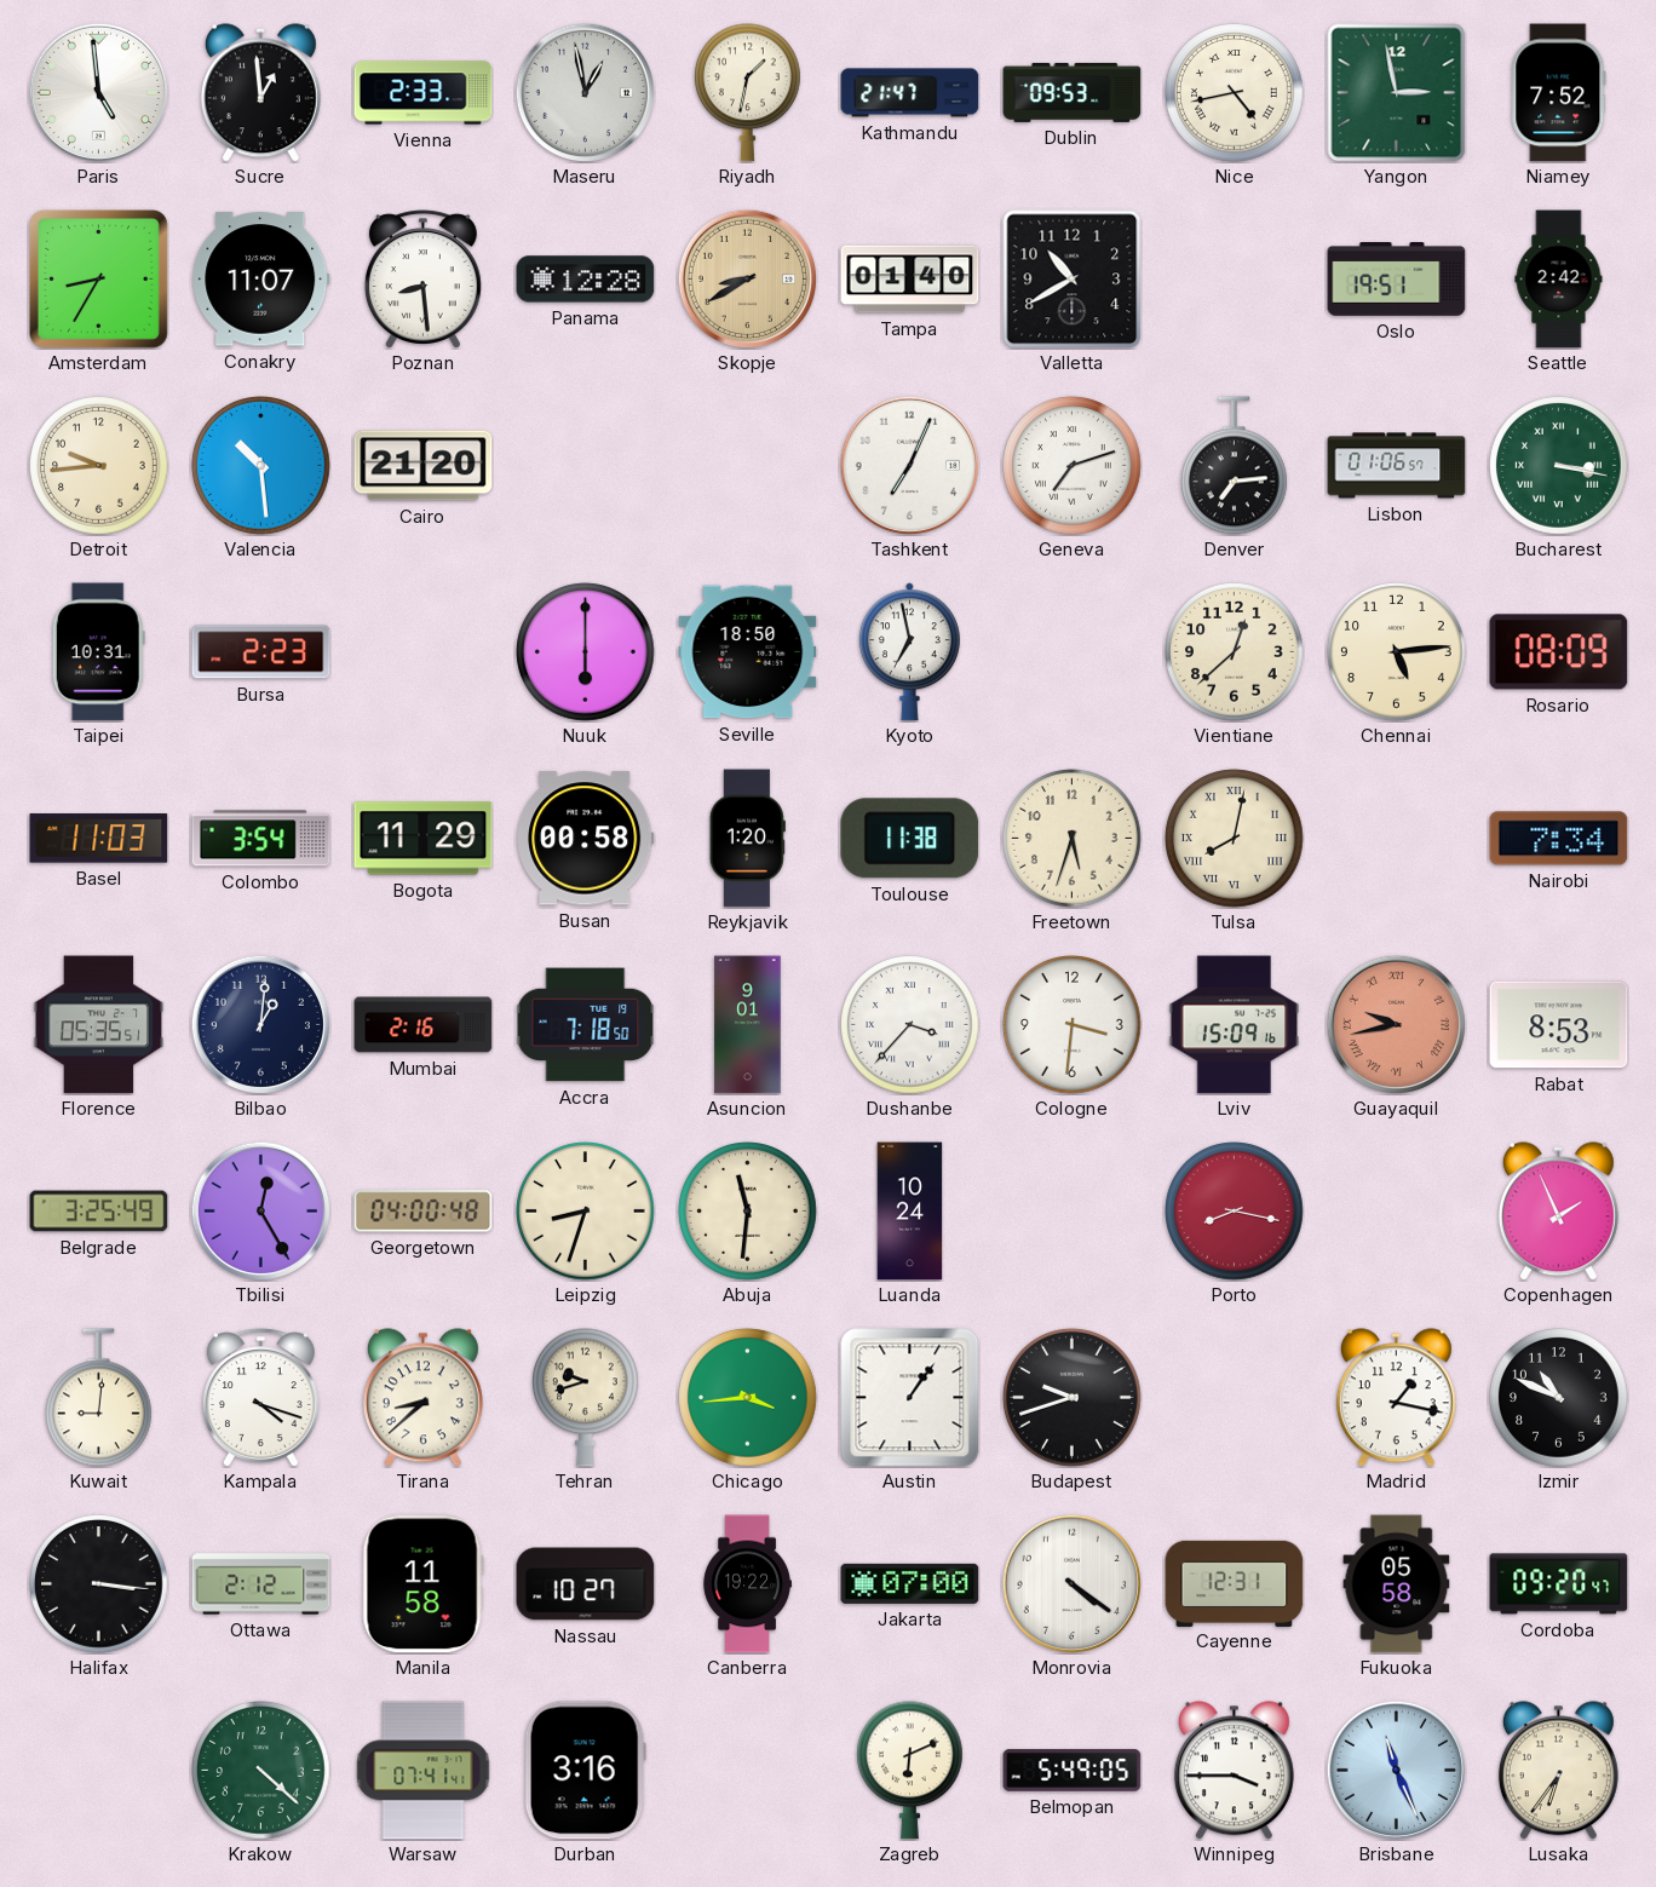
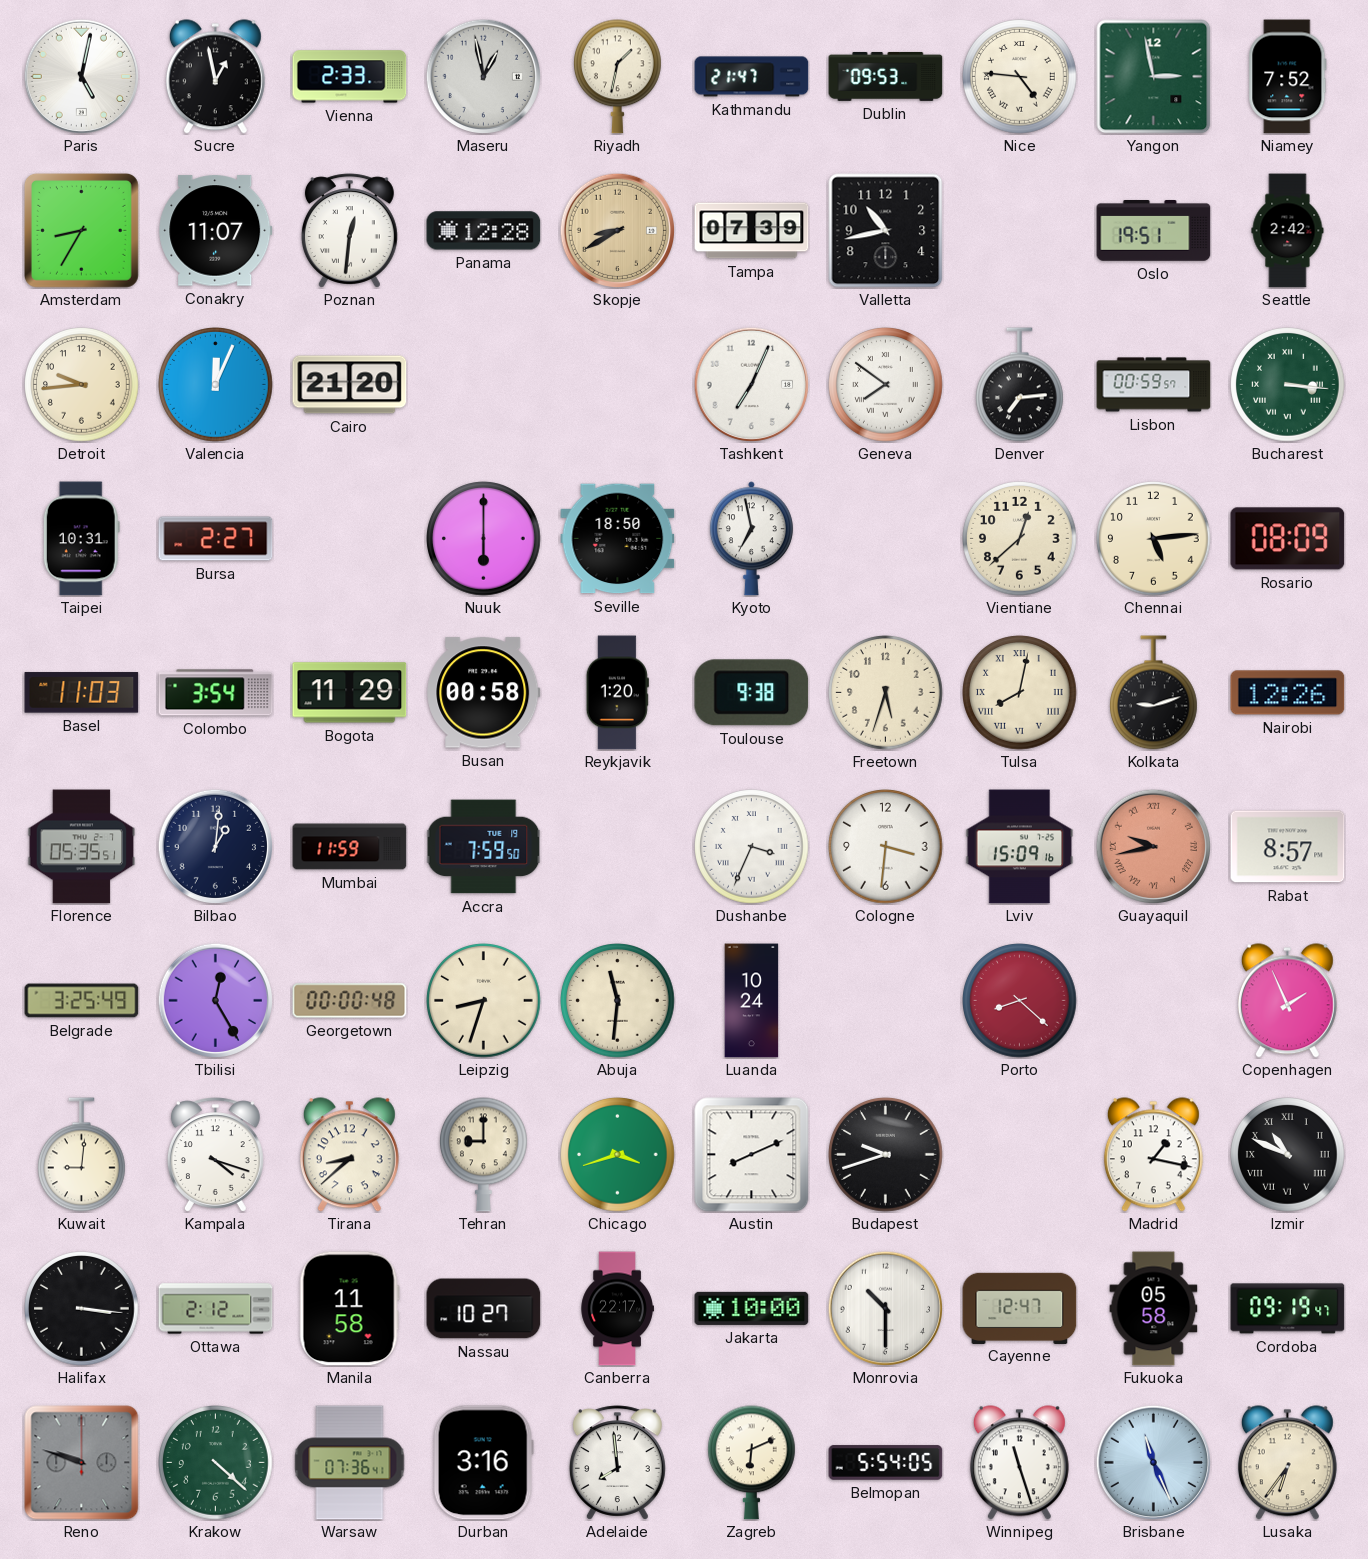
Paris: 4:59 -> 5:02 (81, 76)
Sucre: 12:59 -> 12:58 (215, 77)
Nice: 4:43 -> 4:46 (1020, 77)
Poznan: 8:29 -> 12:31 (349, 231)
Tampa: 01:40 -> 07:39 (752, 231)
Valletta: 10:40 -> 10:43 (886, 231)
Valencia: 10:29 -> 12:04 (216, 385)
Geneva: 7:12 -> 7:51 (886, 385)
Lisbon: 01:06 -> 00:59 (1154, 385)
Bucharest: 3:17 -> 3:16 (1288, 385)
Bursa: 2:23 -> 2:27 (216, 539)
Toulouse: 11:38 -> 9:38 (752, 693)
Kolkata: none -> 9:12 (1154, 693)
Nairobi: 7:34 -> 12:26 (1288, 693)
Mumbai: 2:16 -> 11:59 (350, 847)
Accra: 7:18 -> 7:59 (483, 847)
Asuncion: 9:01 -> none (748, 1025)
Dushanbe: 3:37 -> 3:34 (752, 847)
Rabat: 8:53 -> 8:57 (1288, 847)
Georgetown: 04:00 -> 00:00 (350, 1001)
Porto: 8:17 -> 8:22 (1020, 1001)
Tehran: 9:42 -> 9:00 (484, 1155)
Chicago: 3:44 -> 3:42 (618, 1155)
Austin: 1:06 -> 8:11 (752, 1155)
Izmir numerals: Arabic -> Roman (1288, 1155)
Canberra: 19:22 -> 22:17 (617, 1309)
Jakarta: 07:00 -> 10:00 (752, 1308)
Monrovia: 4:21 -> 10:30 (885, 1308)
Cayenne: 12:31 -> 12:47 (1020, 1308)
Cordoba: 09:20 -> 09:19 (1288, 1309)
Reno: none -> 9:48 (82, 1463)
Warsaw: 07:41 -> 07:36 (350, 1463)
Adelaide: none -> 7:59 (617, 1463)
Belmopan: 5:49 -> 5:54 (886, 1463)
Winnipeg: 3:45 -> 11:27 (1019, 1463)
